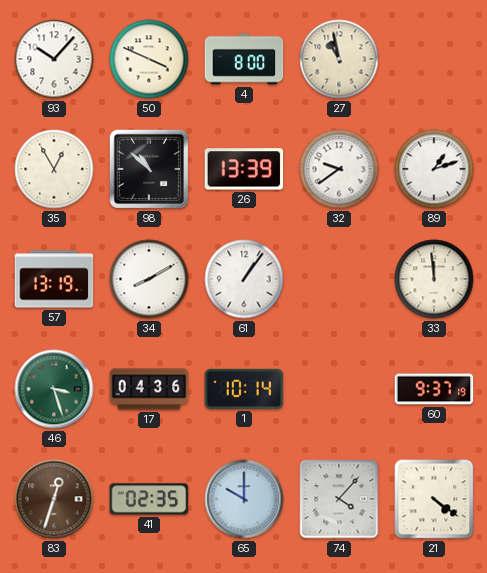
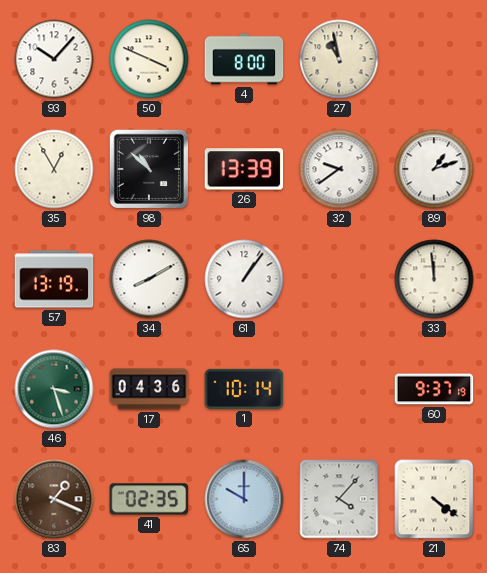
83: 12:33 -> 1:19 (54, 499)
